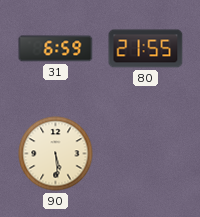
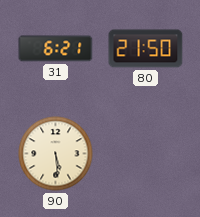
31: 6:59 -> 6:21 (56, 49)
80: 21:55 -> 21:50 (146, 49)
